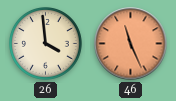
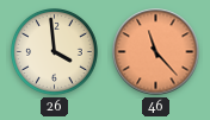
46: 11:26 -> 11:23 (156, 52)
